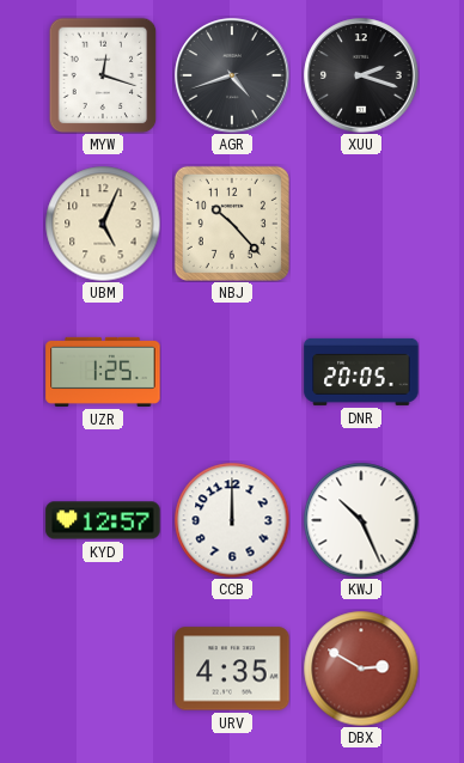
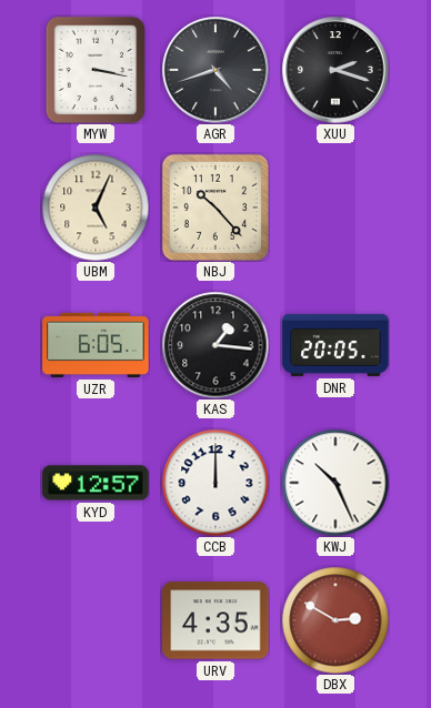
MYW: 12:18 -> 3:17 (96, 70)
UZR: 1:25 -> 6:05 (96, 345)
KAS: none -> 1:16 (215, 345)
